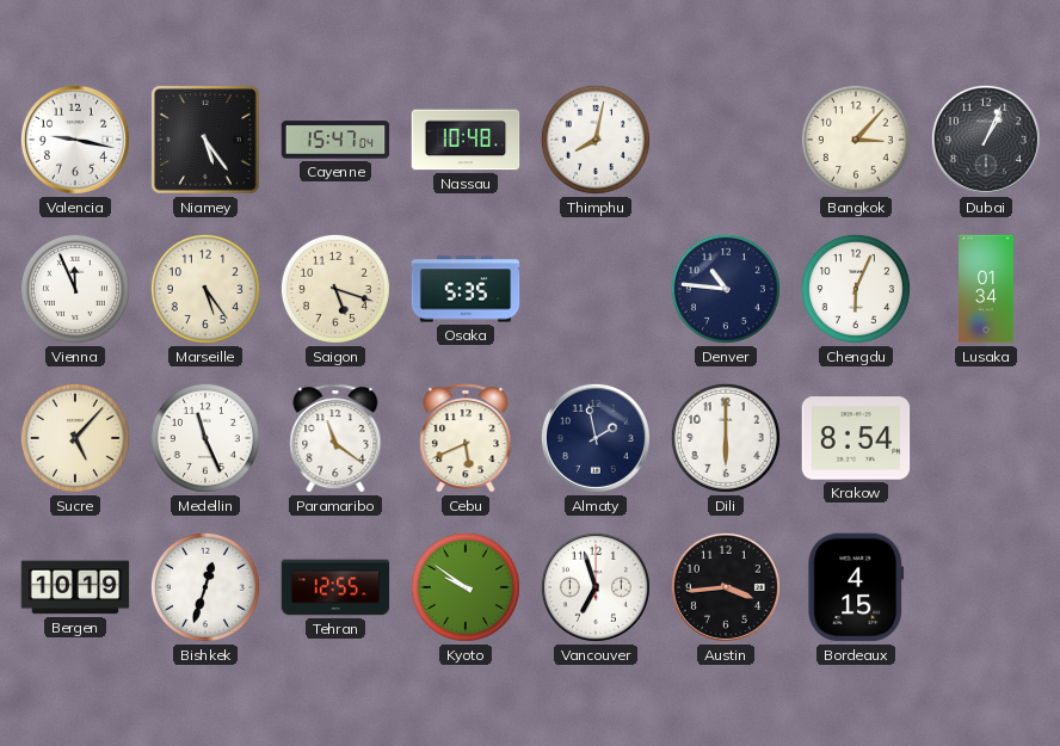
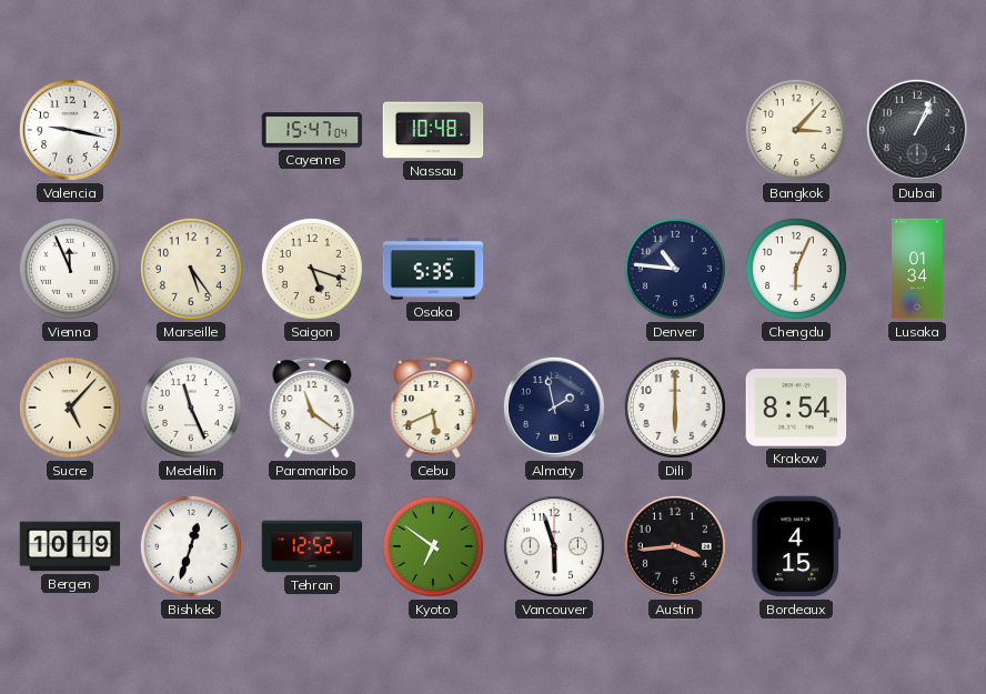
Niamey: 5:24 -> none (207, 141)
Thimphu: 8:02 -> none (596, 140)
Tehran: 12:55 -> 12:52 (312, 546)
Kyoto: 9:51 -> 6:51 (433, 546)
Vancouver: 6:57 -> 5:57 (554, 546)
